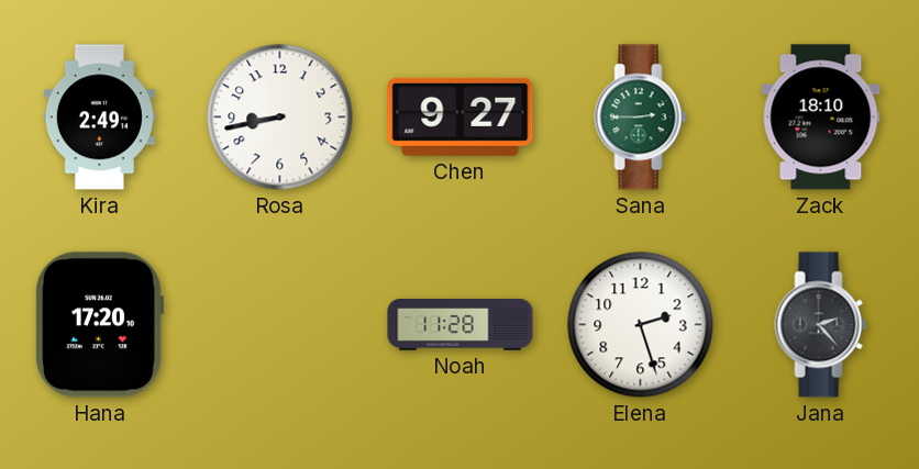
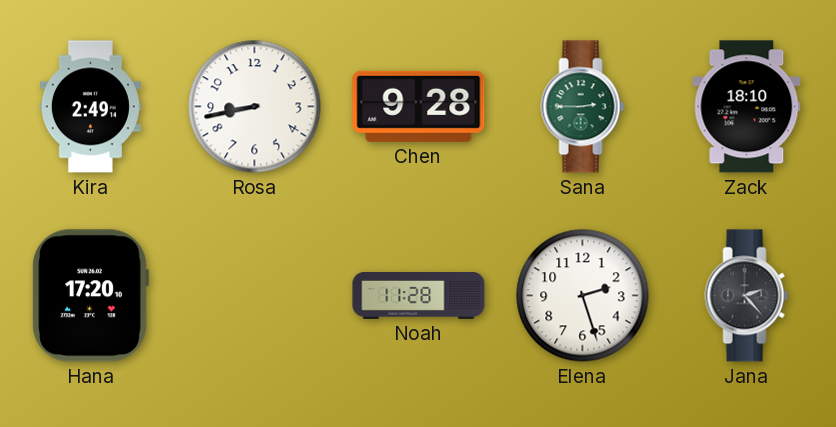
Chen: 9:27 -> 9:28 (419, 106)
